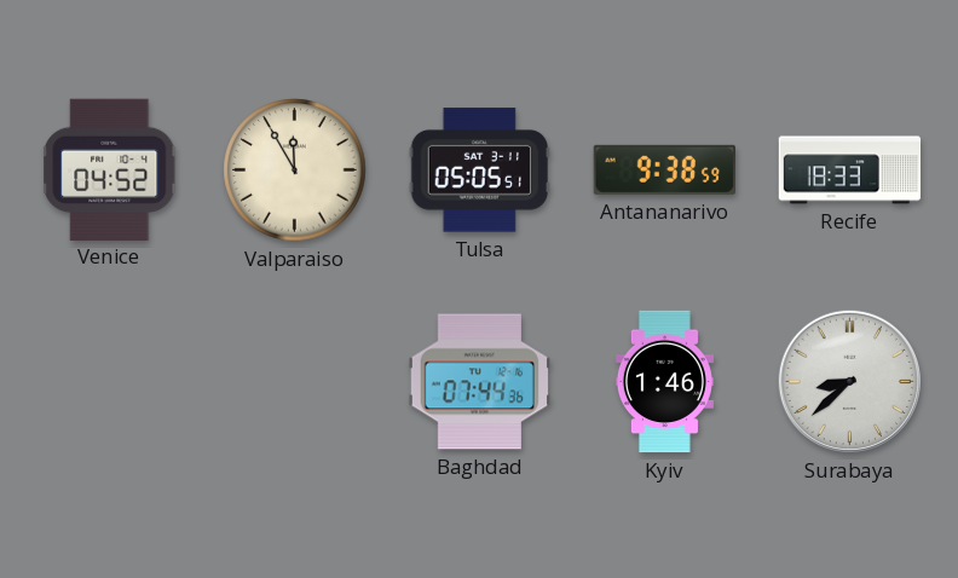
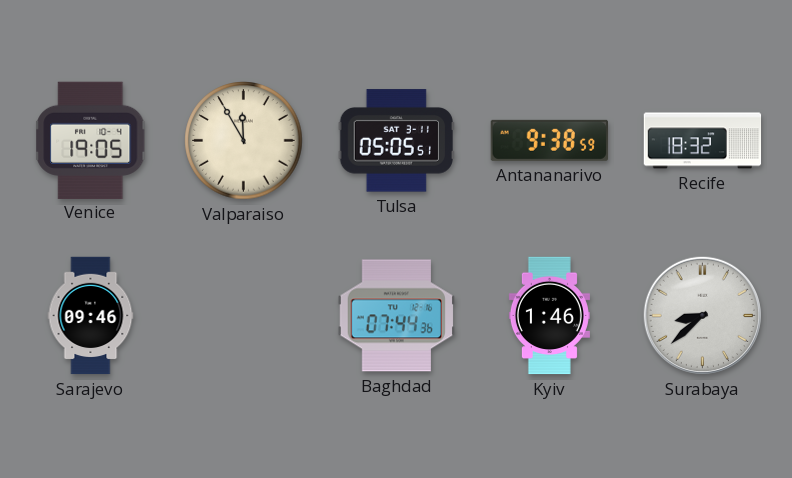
Venice: 04:52 -> 19:05 (91, 140)
Recife: 18:33 -> 18:32 (703, 141)
Sarajevo: none -> 09:46 (91, 316)
